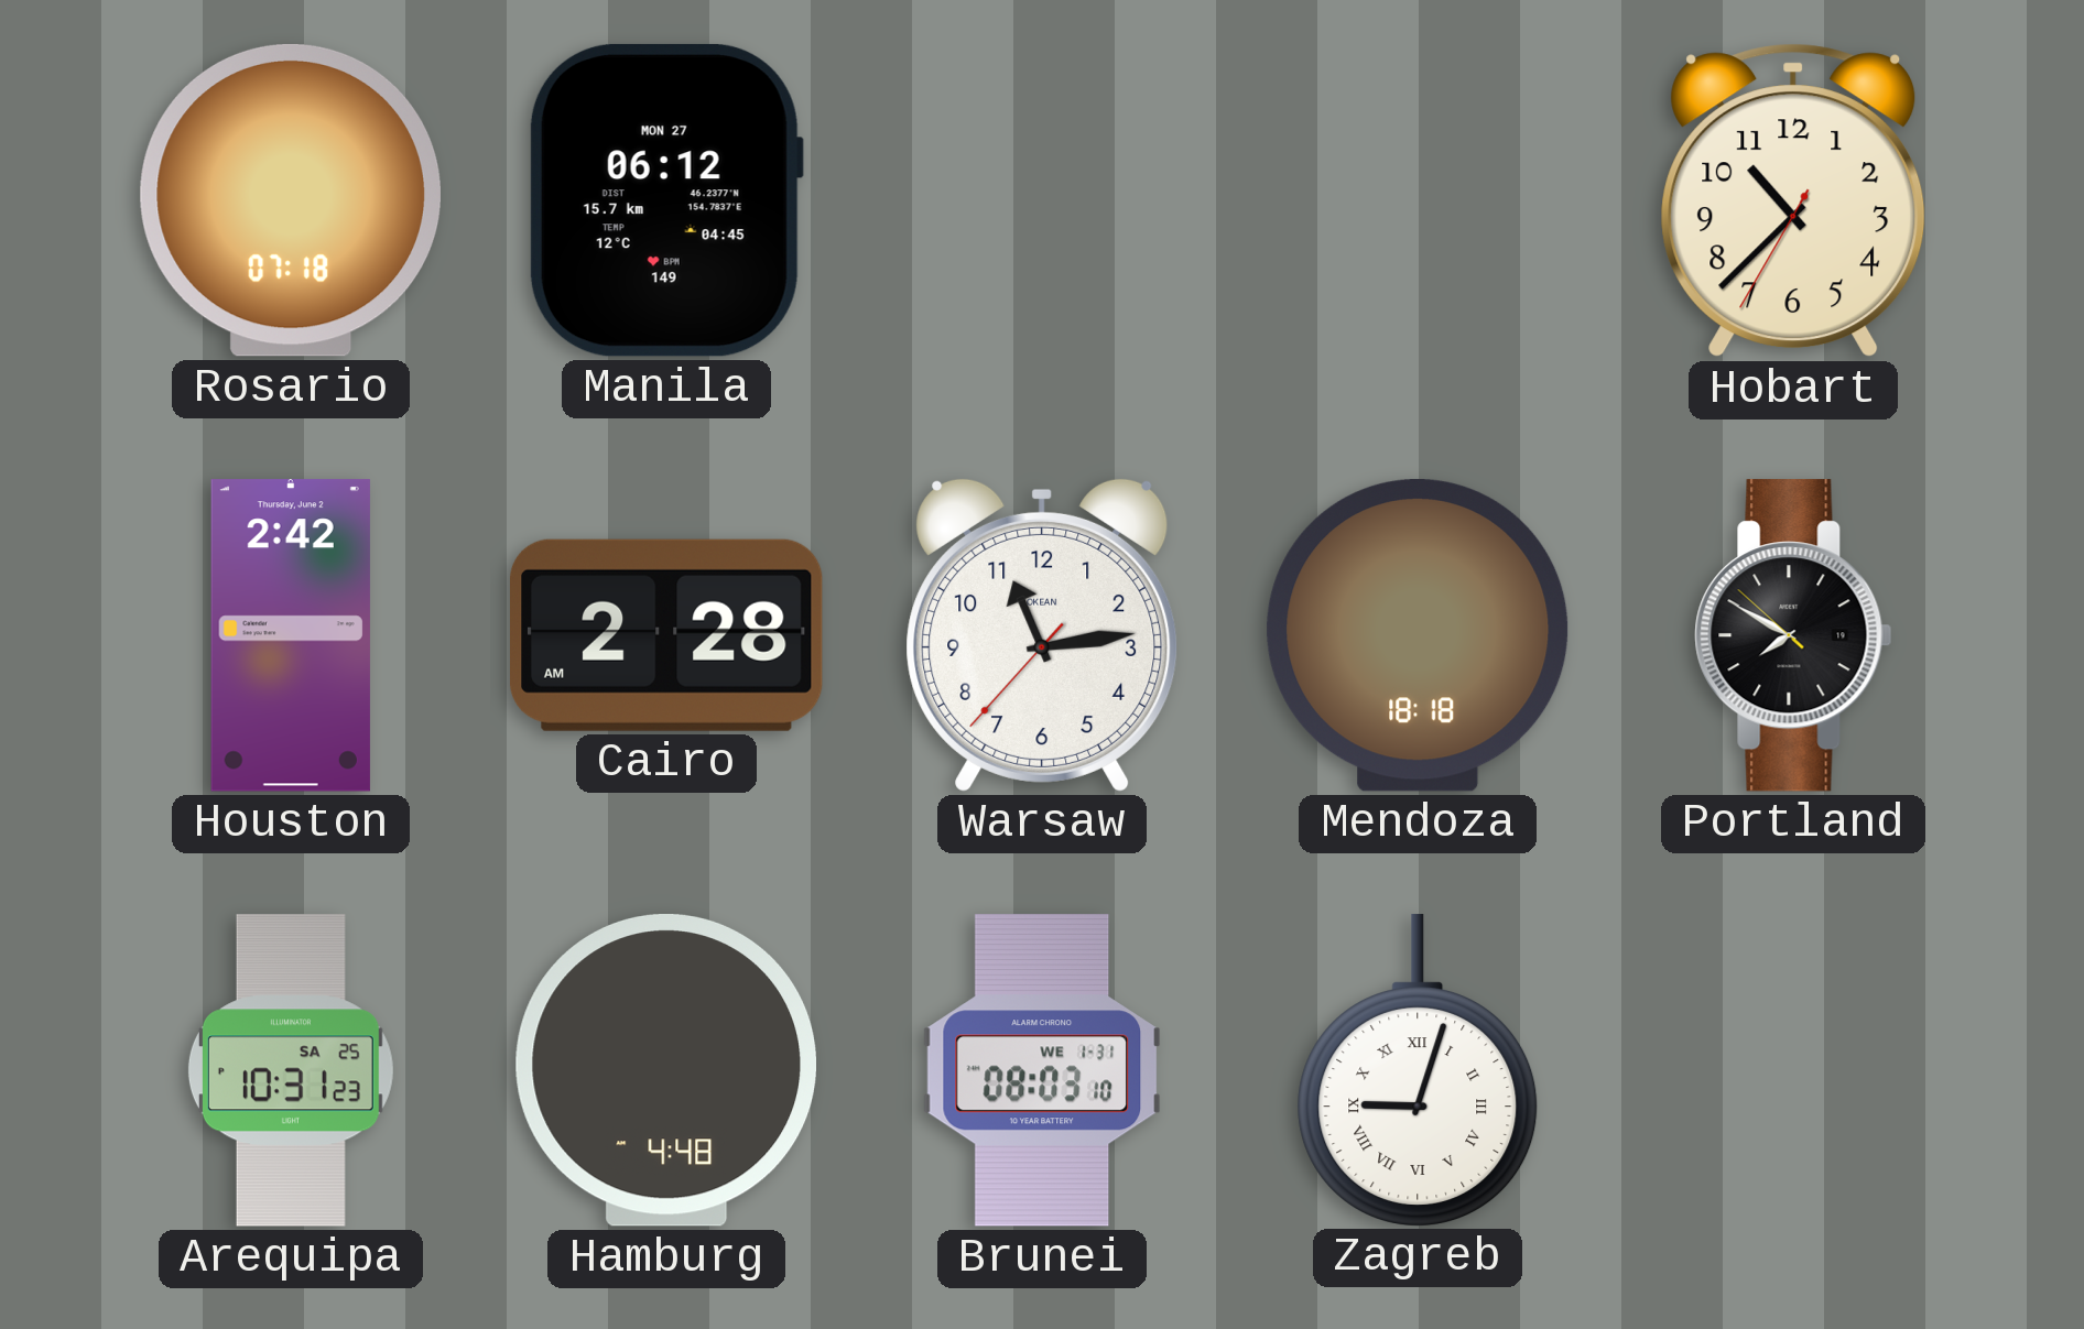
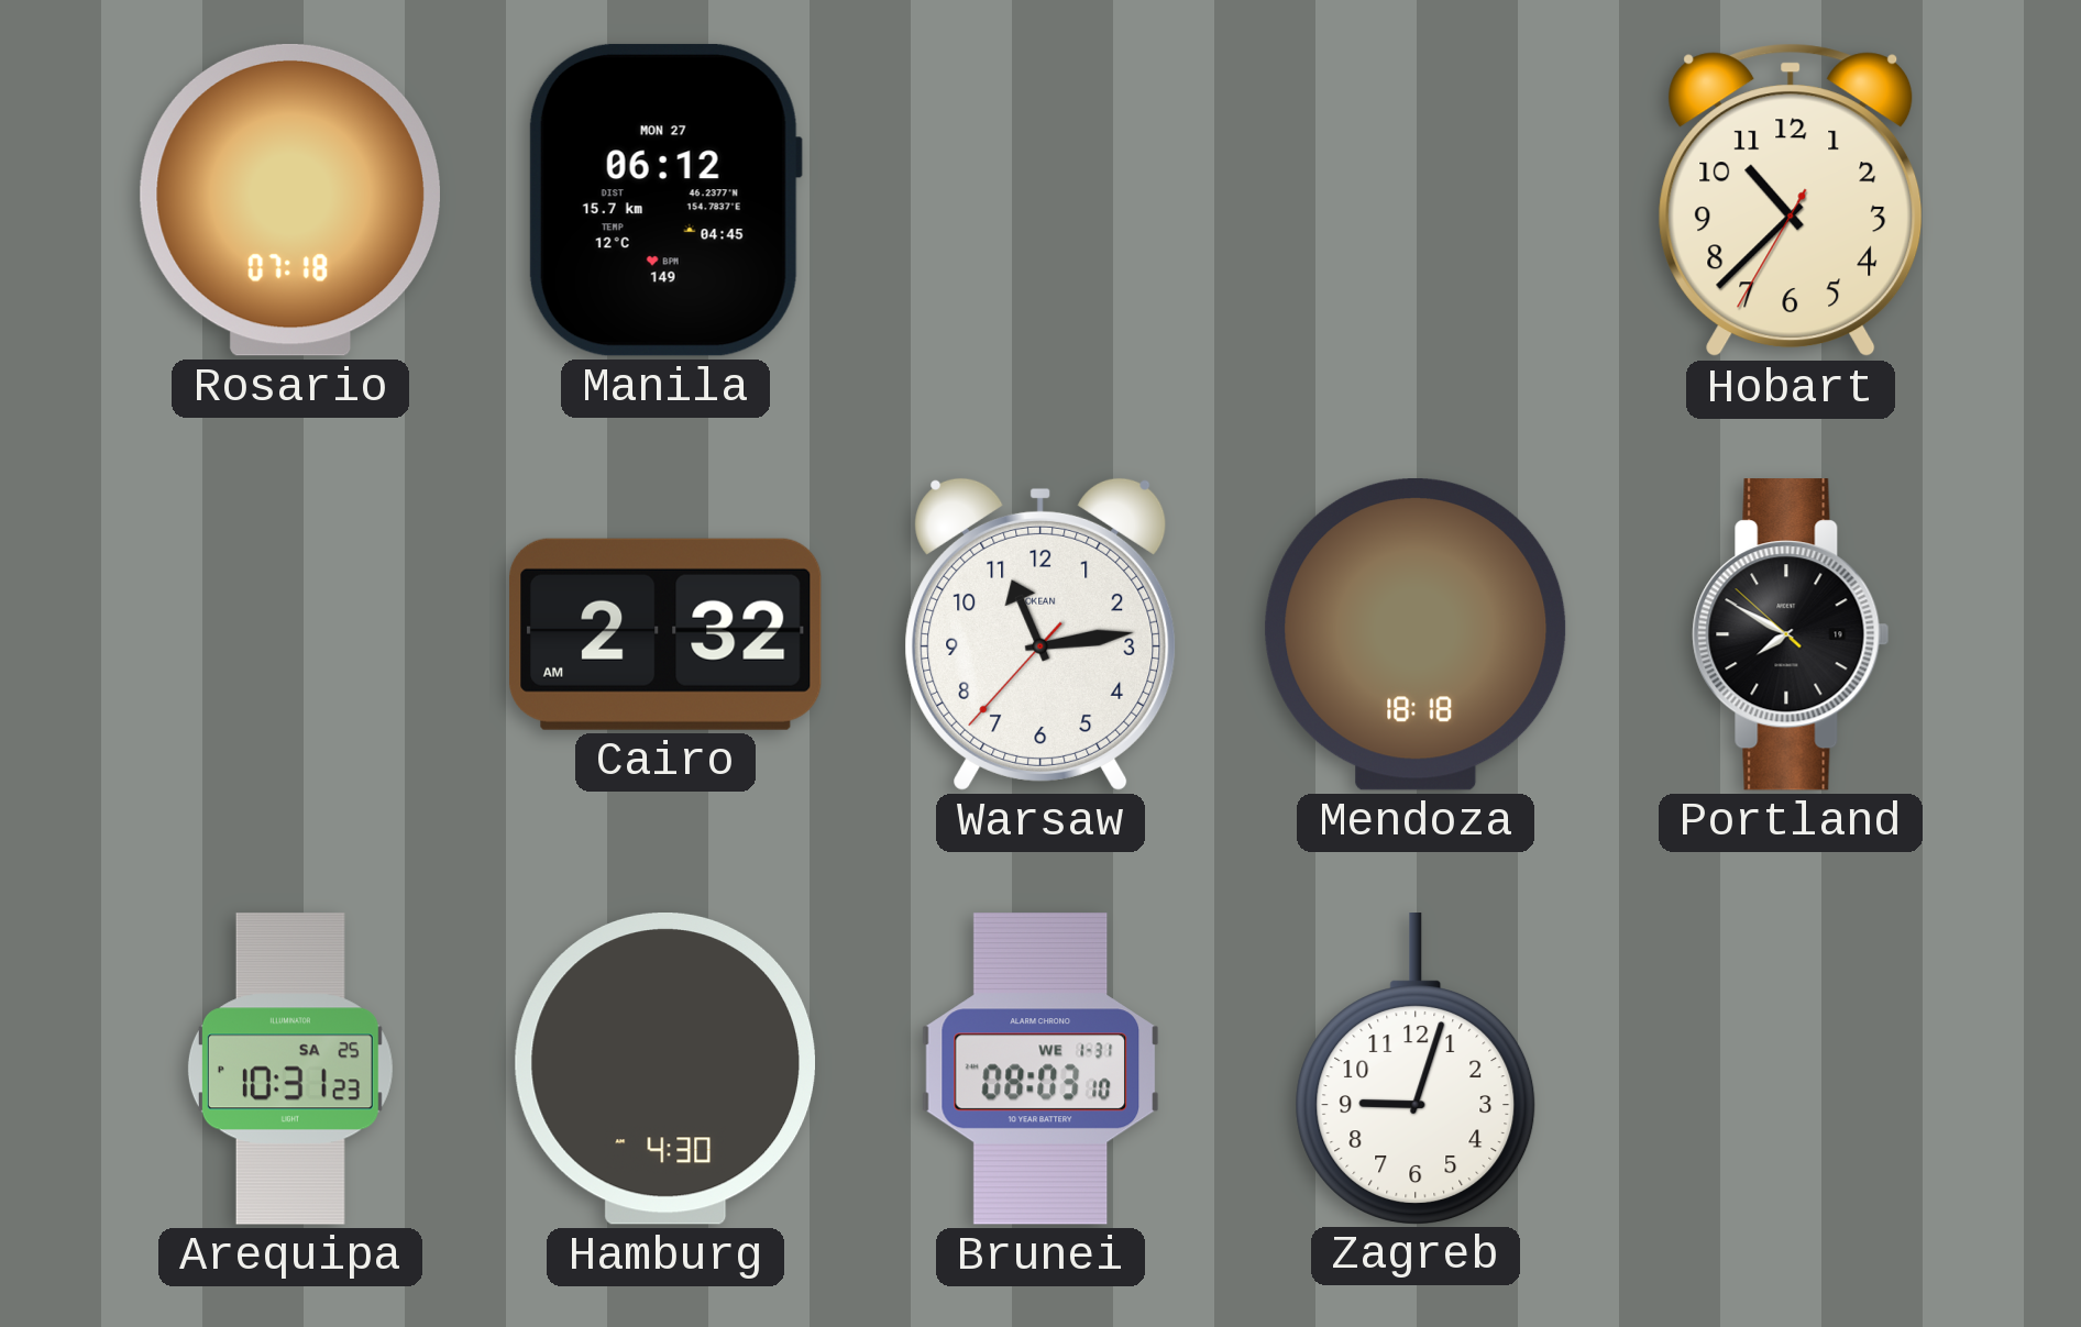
Houston: 2:42 -> none (291, 635)
Cairo: 2:28 -> 2:32 (667, 634)
Hamburg: 4:48 -> 4:30 (664, 1070)
Zagreb numerals: Roman -> Arabic (1416, 1069)
